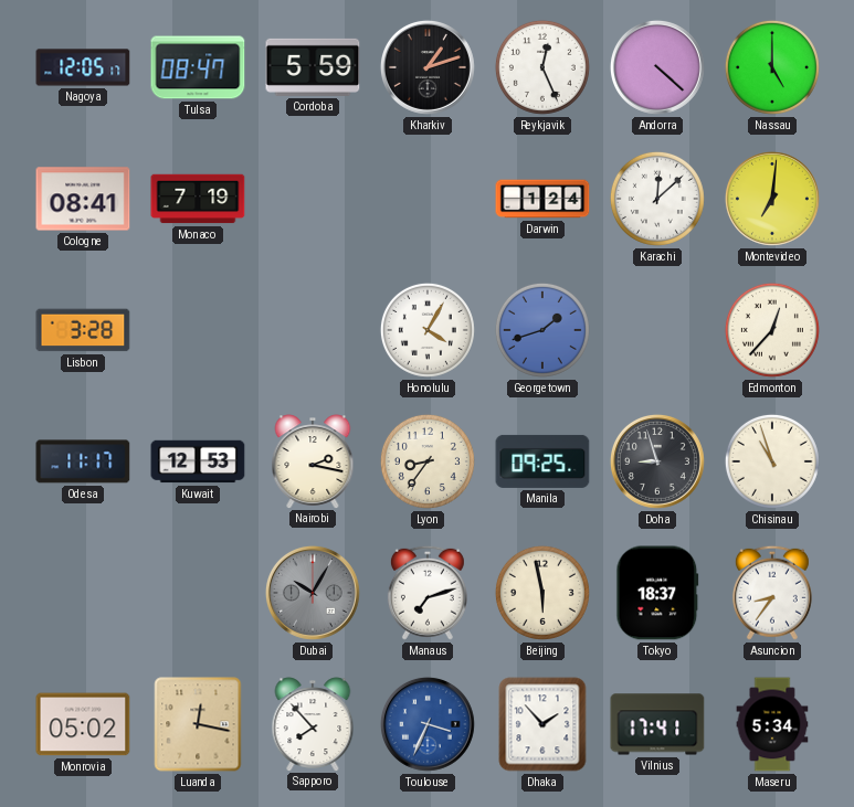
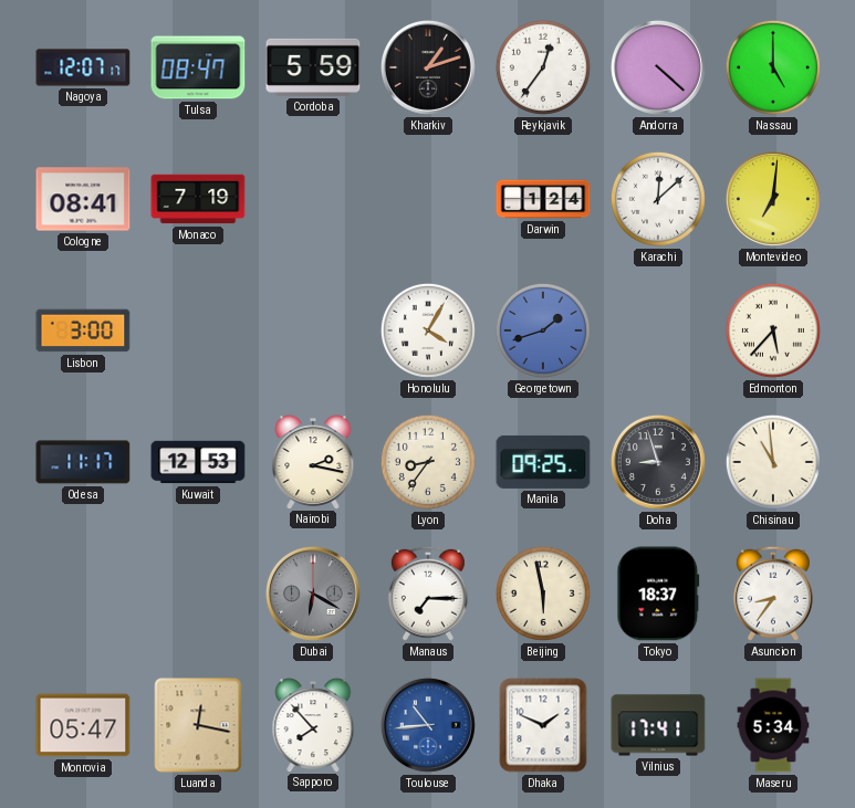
Nagoya: 12:05 -> 12:07 (83, 67)
Reykjavik: 12:26 -> 12:36 (543, 67)
Lisbon: 3:28 -> 3:00 (83, 330)
Edmonton: 12:37 -> 5:37 (773, 330)
Chisinau: 10:57 -> 10:59 (773, 462)
Dubai: 10:05 -> 6:20 (313, 594)
Manaus: 7:12 -> 7:15 (428, 594)
Monrovia: 05:02 -> 05:47 (83, 725)
Toulouse: 3:34 -> 10:44 (428, 725)
Dhaka: 1:53 -> 1:49 (543, 725)
